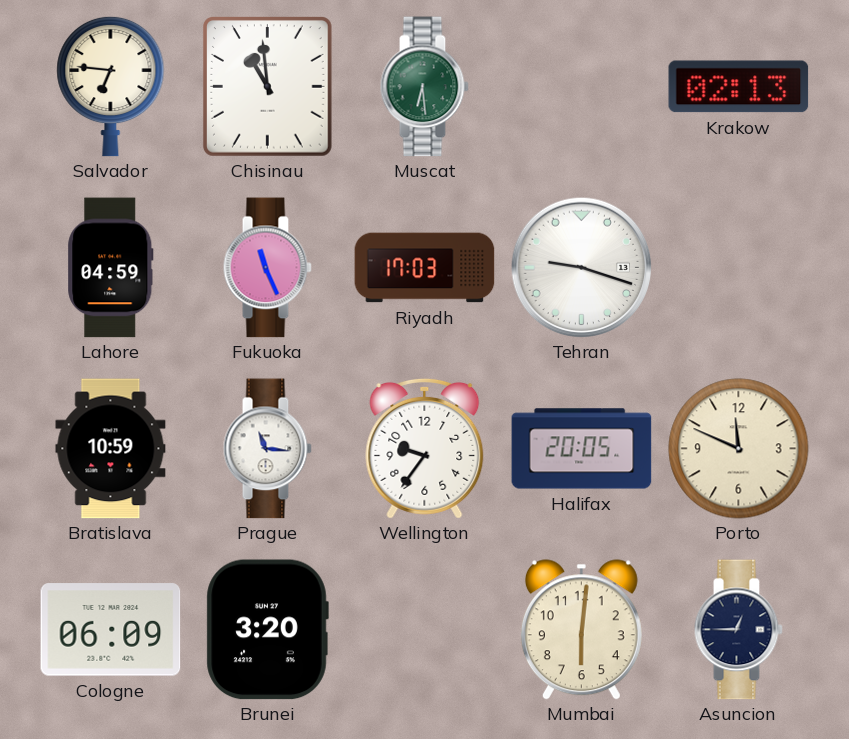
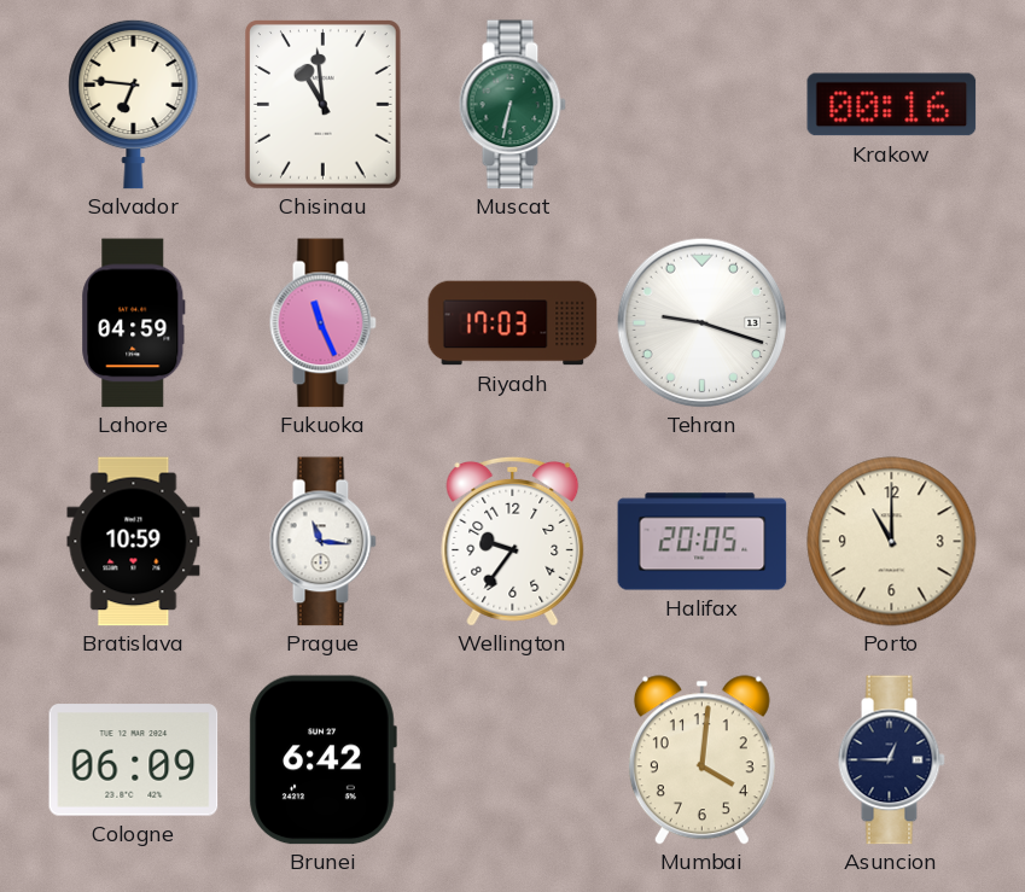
Muscat: 6:29 -> 6:32 (512, 105)
Krakow: 02:13 -> 00:16 (892, 105)
Porto: 11:49 -> 11:00 (892, 542)
Brunei: 3:20 -> 6:42 (322, 760)
Mumbai: 6:01 -> 4:01 (701, 760)
